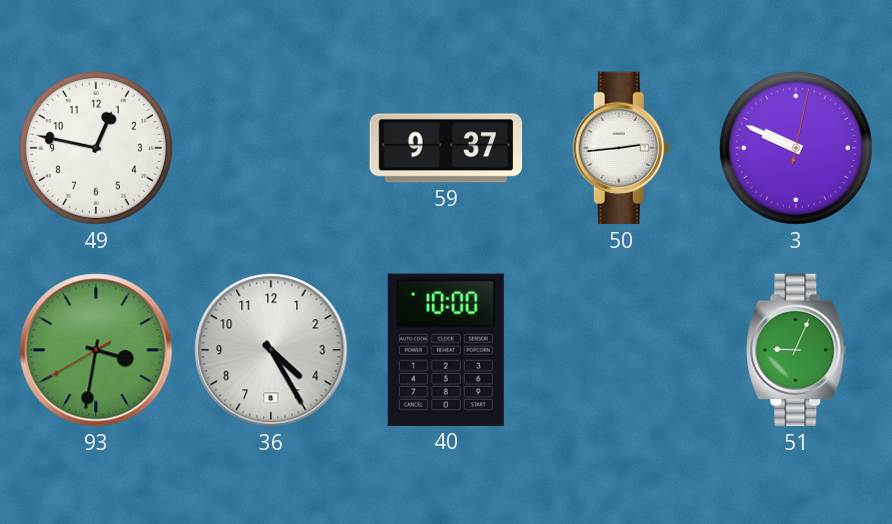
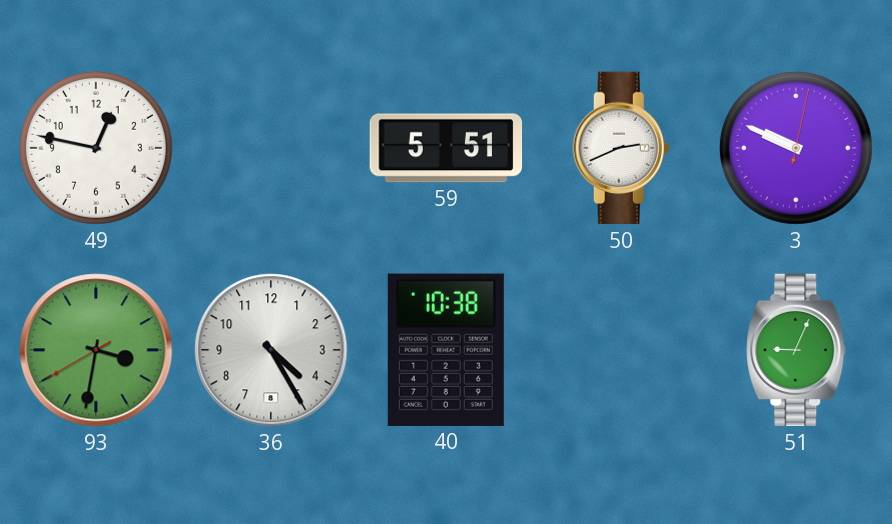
59: 9:37 -> 5:51 (446, 148)
50: 2:44 -> 2:41 (621, 148)
40: 10:00 -> 10:38 (446, 350)
